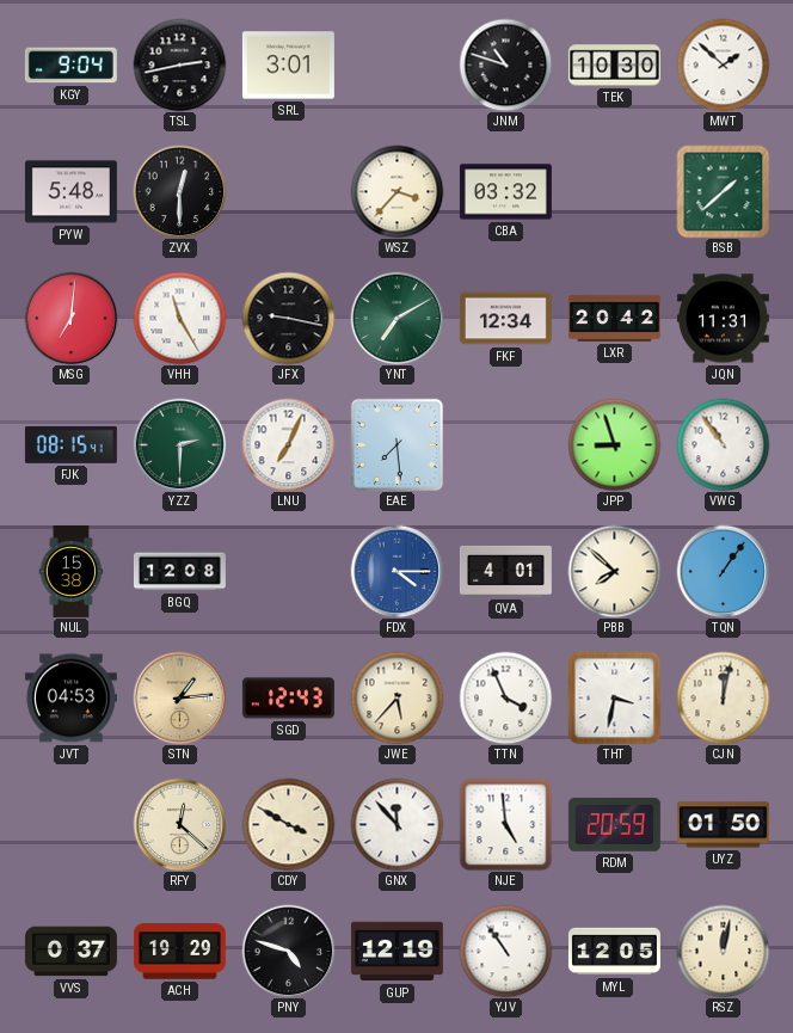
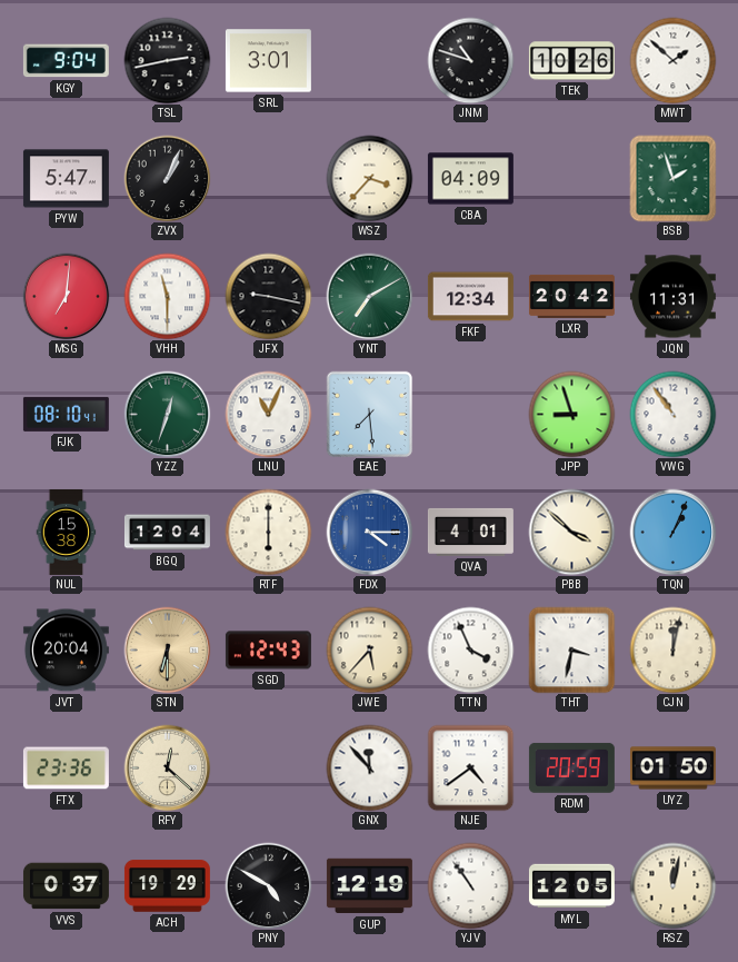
TEK: 10:30 -> 10:26 (571, 61)
PYW: 5:48 -> 5:47 (66, 179)
ZVX: 12:30 -> 1:04 (167, 178)
CBA: 03:32 -> 04:09 (470, 179)
BSB: 1:38 -> 1:57 (672, 178)
VHH: 11:25 -> 11:30 (167, 296)
FJK: 08:15 -> 08:10 (66, 414)
YZZ: 2:30 -> 12:33 (167, 414)
LNU: 7:04 -> 11:04 (268, 414)
BGQ: 12:08 -> 12:04 (167, 533)
RTF: none -> 6:00 (268, 532)
PBB: 7:52 -> 3:52 (571, 532)
TQN: 1:06 -> 1:04 (672, 532)
JVT: 04:53 -> 20:04 (66, 651)
STN: 1:14 -> 6:30 (167, 649)
FTX: none -> 23:36 (66, 768)
CDY: 3:50 -> none (288, 824)
NJE: 4:59 -> 4:39 (470, 767)
PNY: 4:48 -> 4:50 (268, 885)
